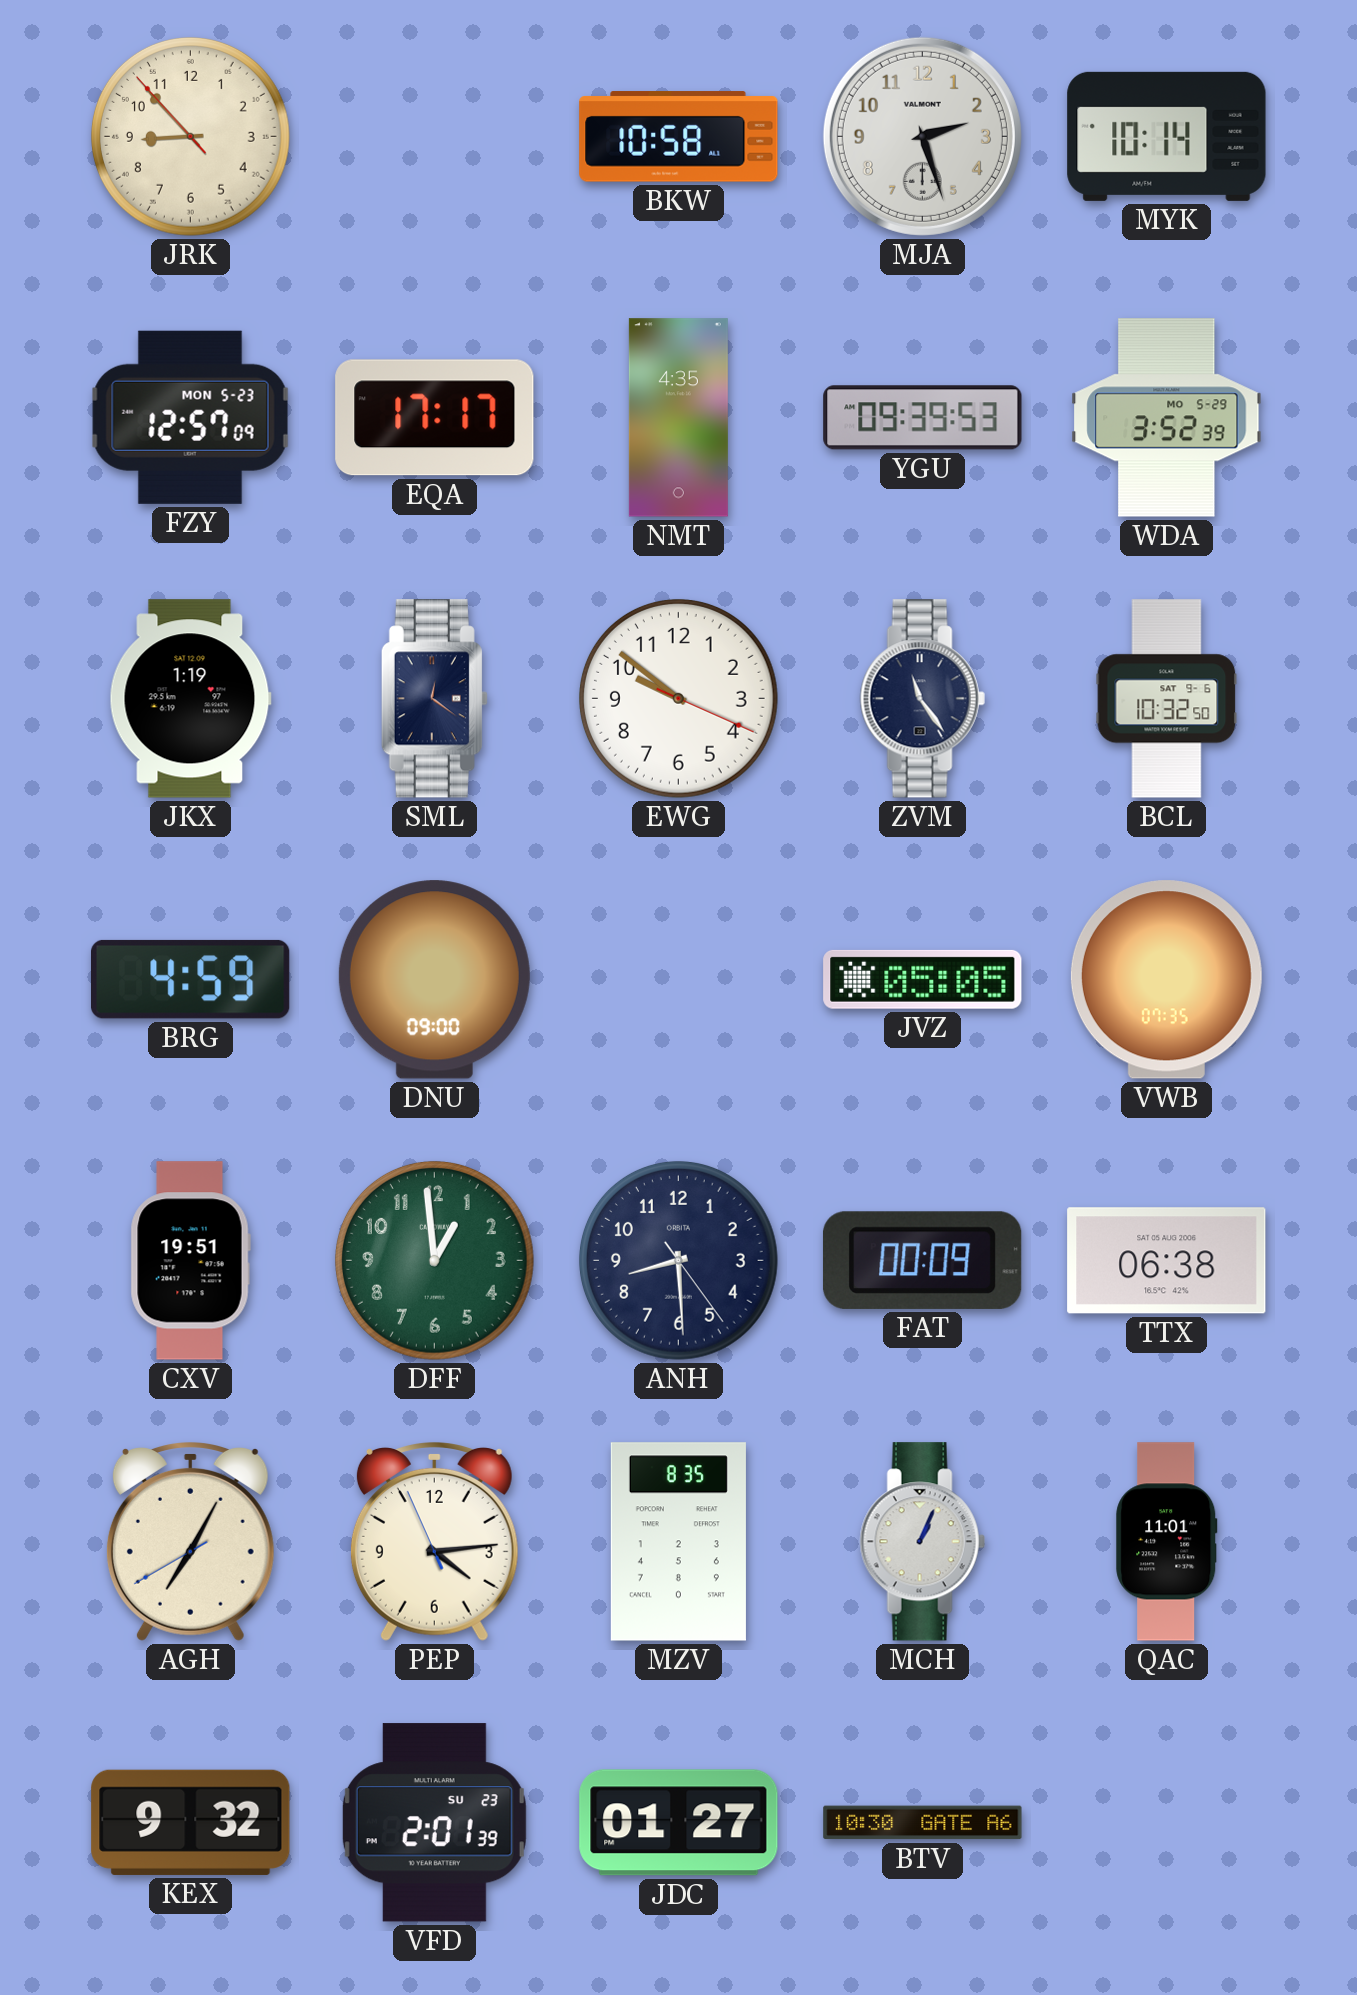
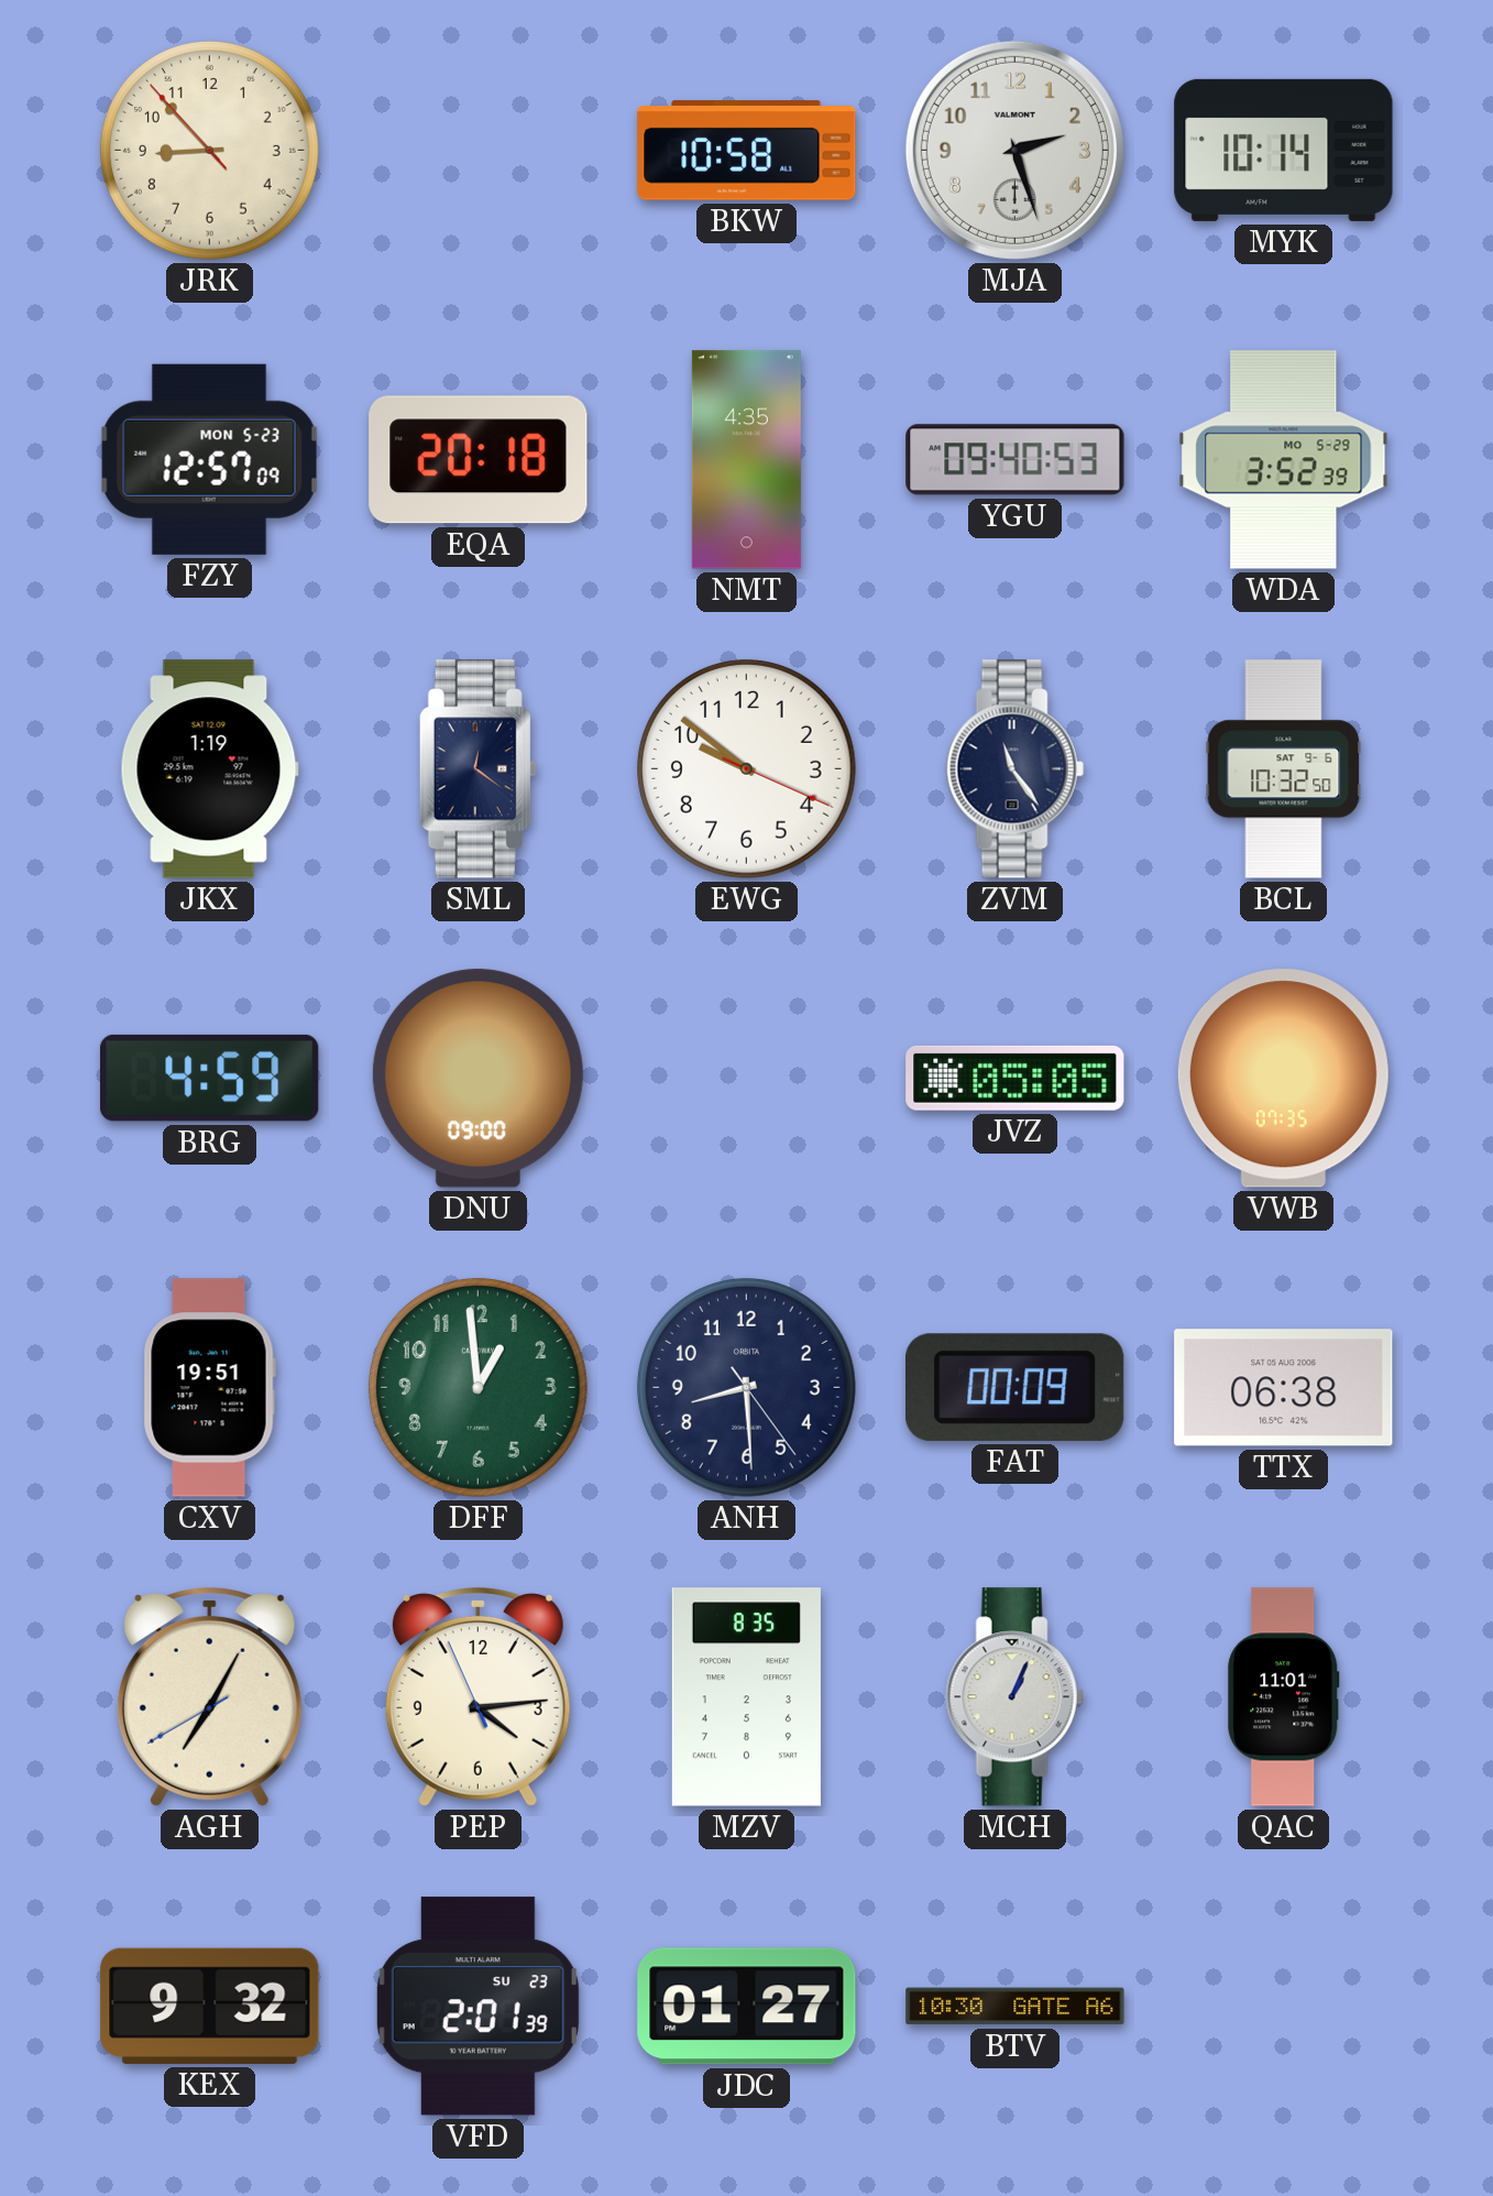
EQA: 17:17 -> 20:18 (479, 460)
YGU: 09:39 -> 09:40 (1016, 460)
